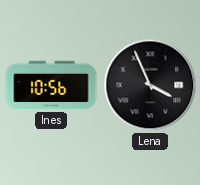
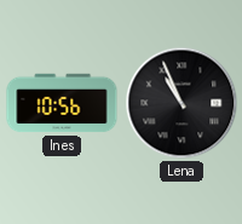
Lena: 3:56 -> 10:56 (181, 103)
